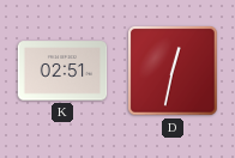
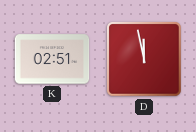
D: 12:32 -> 11:58 (144, 59)
